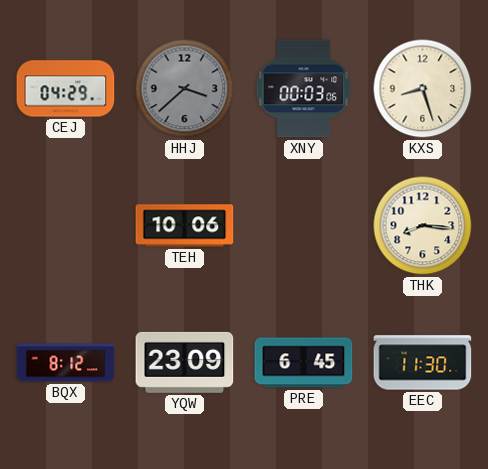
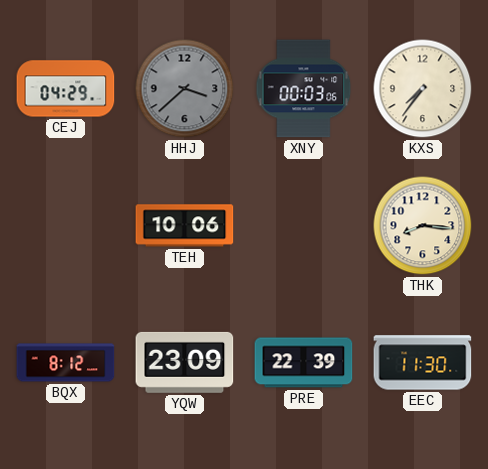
KXS: 8:27 -> 7:36 (423, 89)
PRE: 6:45 -> 22:39 (304, 363)
